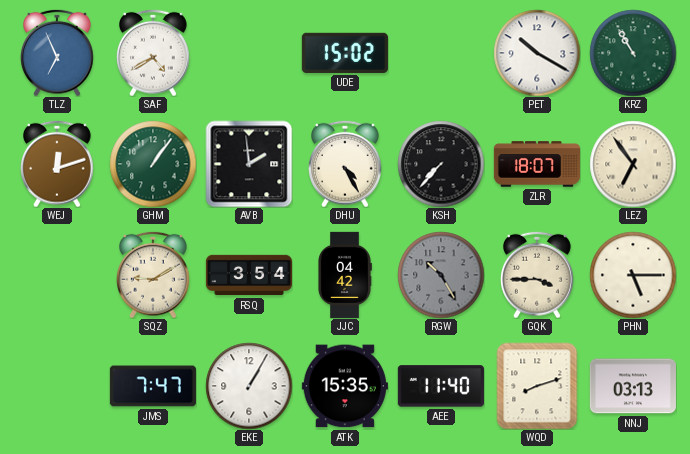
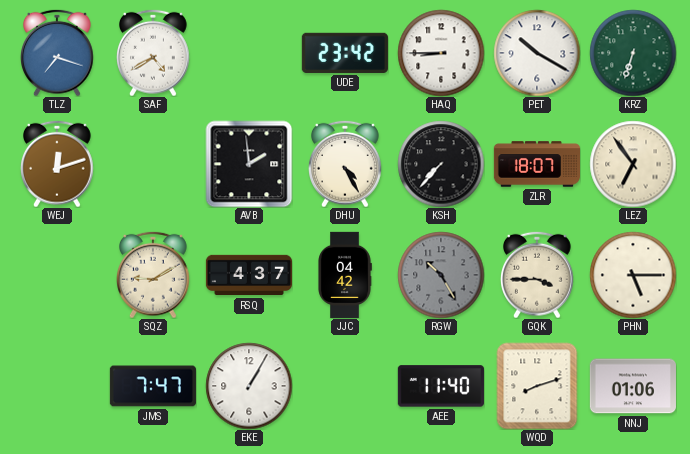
TLZ: 6:56 -> 7:18 (58, 53)
UDE: 15:02 -> 23:42 (345, 53)
HAQ: none -> 8:45 (441, 53)
KRZ: 10:55 -> 6:33 (633, 53)
GHM: 1:06 -> none (153, 164)
RSQ: 3:54 -> 4:37 (248, 275)
ATK: 15:35 -> none (345, 386)
NNJ: 03:13 -> 01:06 (633, 386)
